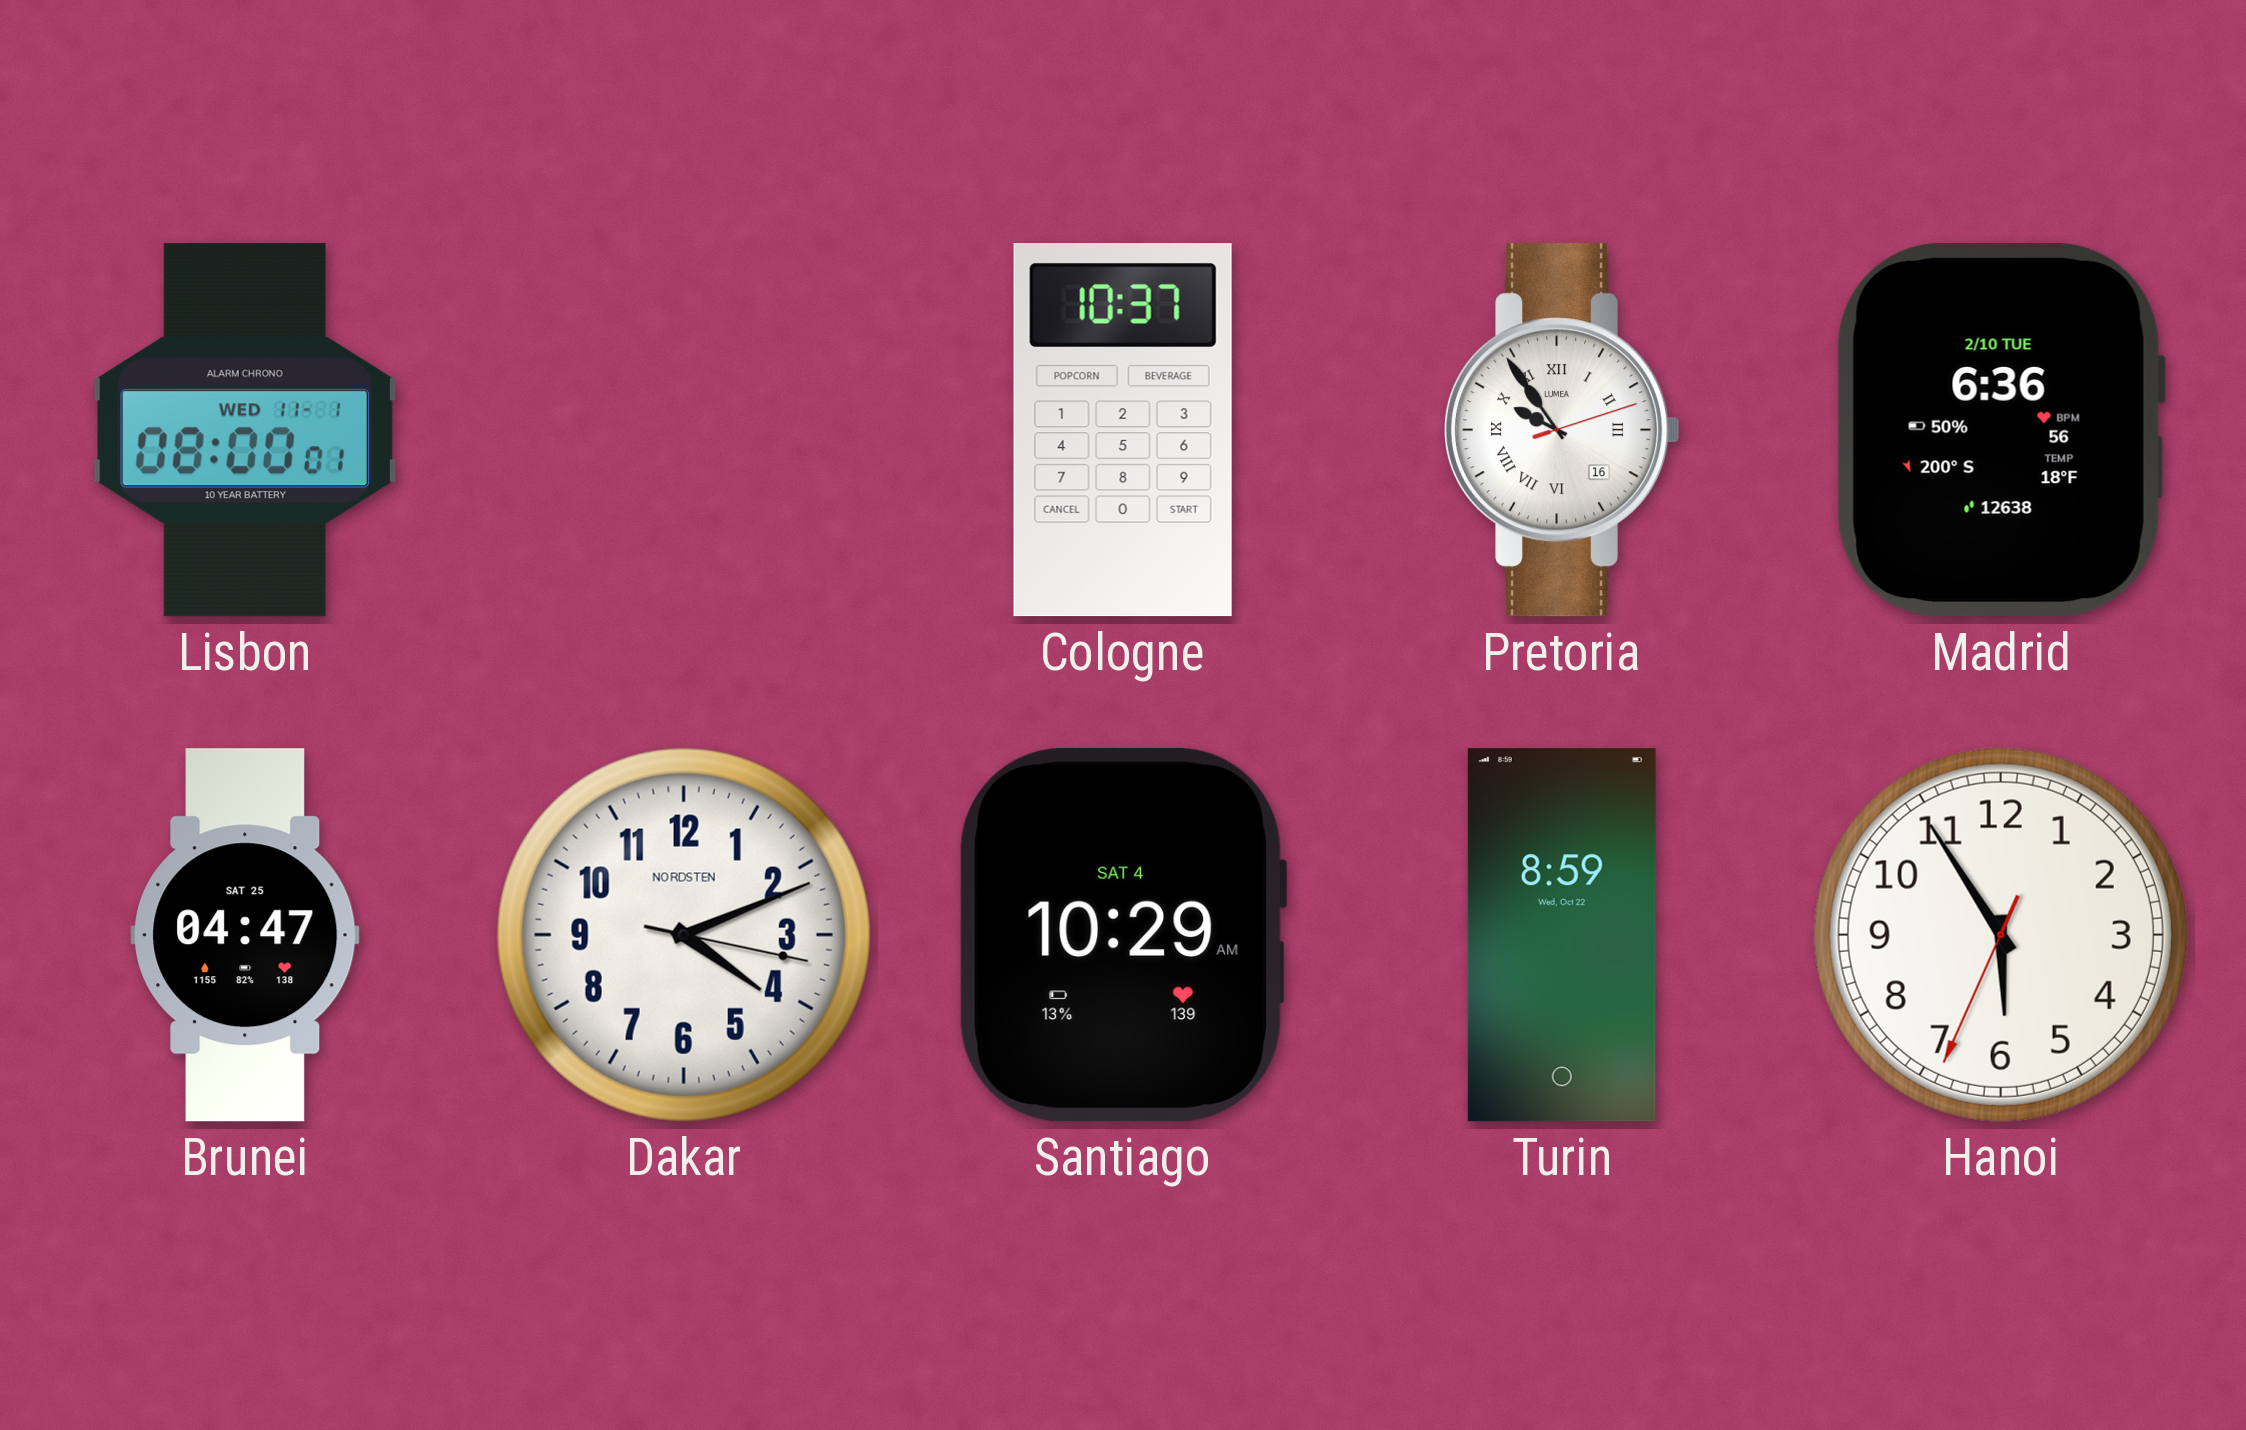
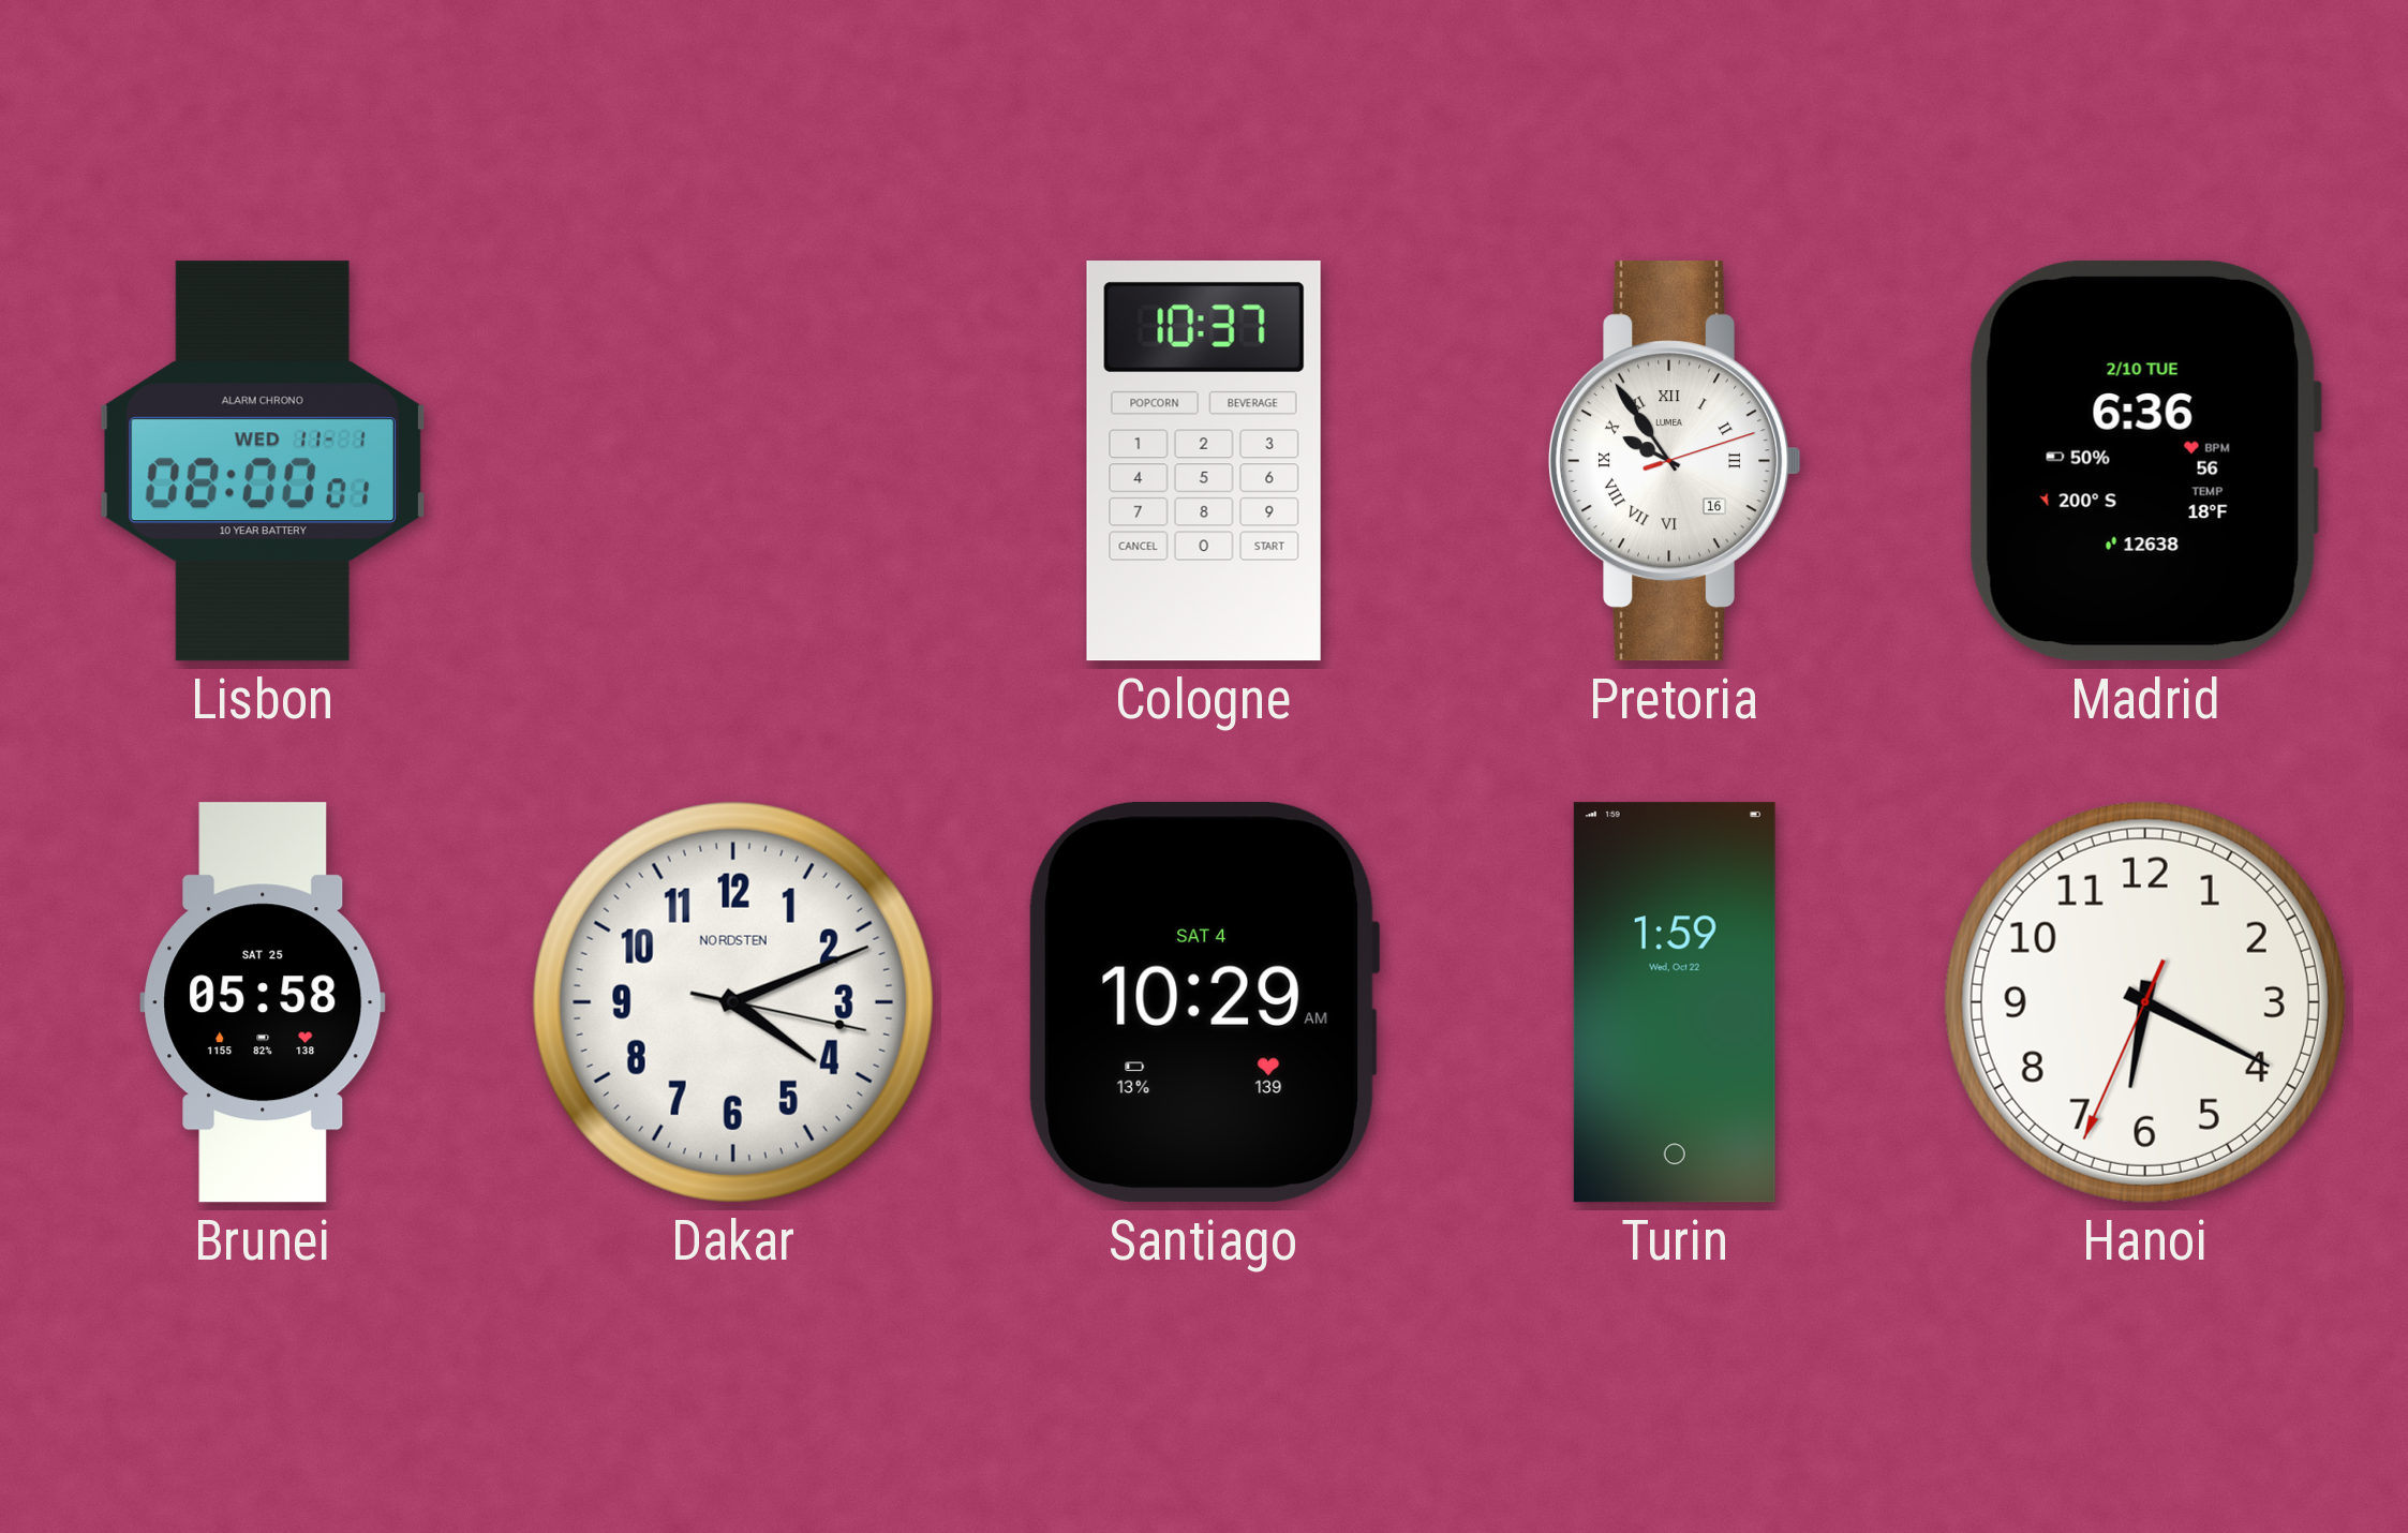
Brunei: 04:47 -> 05:58 (263, 1002)
Turin: 8:59 -> 1:59 (1675, 1002)
Hanoi: 5:54 -> 6:19 (2145, 1002)
